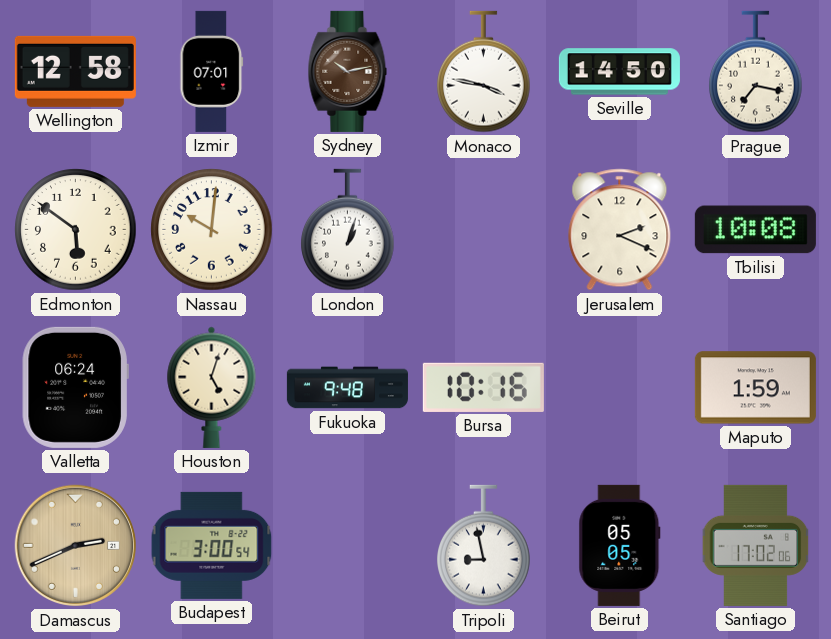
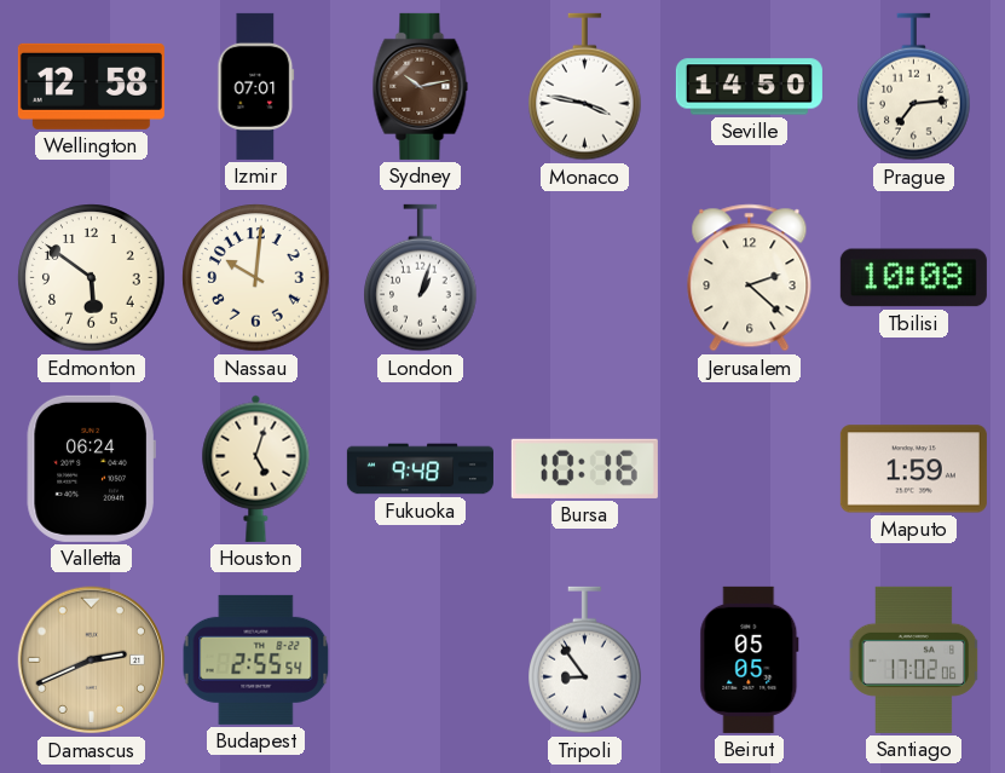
Prague: 7:17 -> 7:14 (914, 87)
Jerusalem: 2:19 -> 2:22 (750, 278)
Budapest: 3:00 -> 2:55 (256, 659)
Tripoli: 8:58 -> 8:54 (585, 660)
